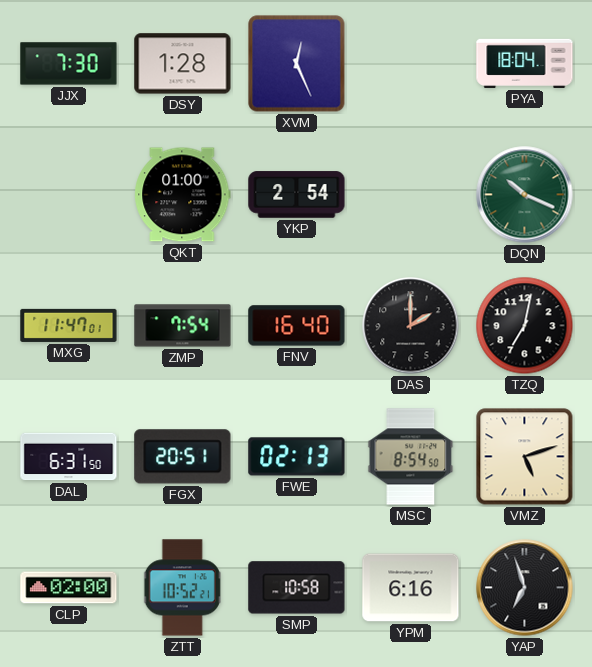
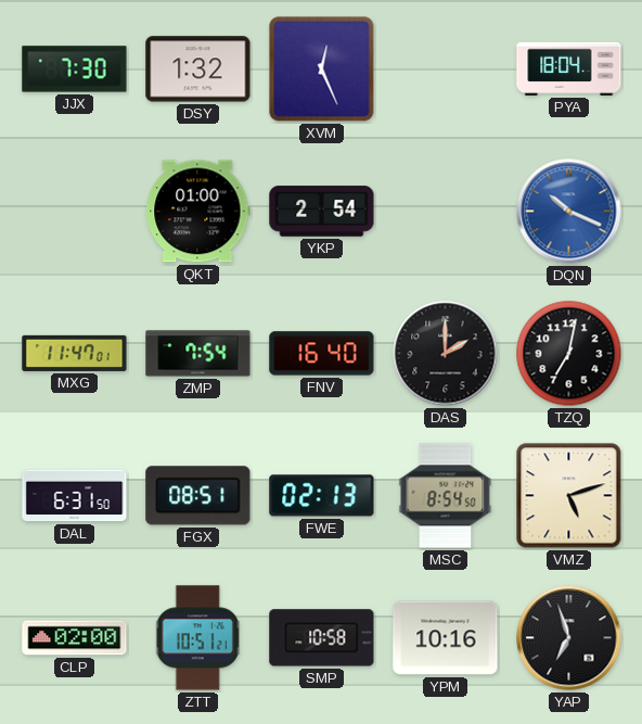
DSY: 1:28 -> 1:32 (198, 69)
DQN dial: green -> blue (569, 212)
FGX: 20:51 -> 08:51 (198, 496)
ZTT: 10:52 -> 10:51 (198, 638)
YPM: 6:16 -> 10:16 (446, 638)
